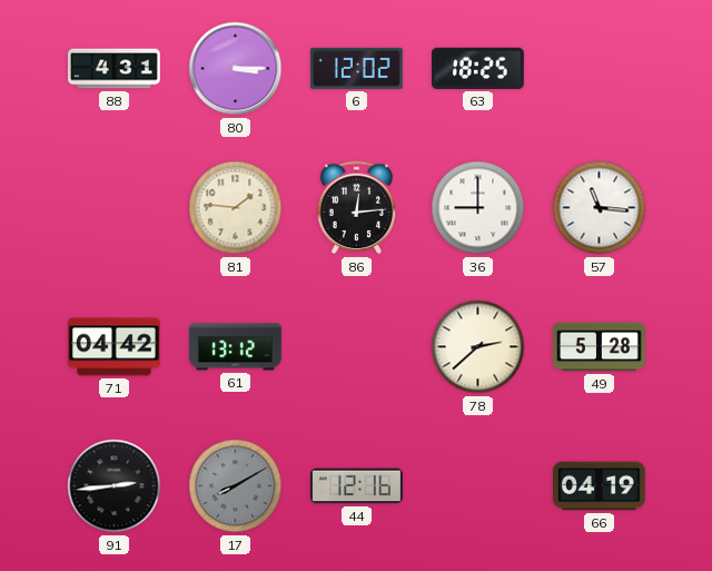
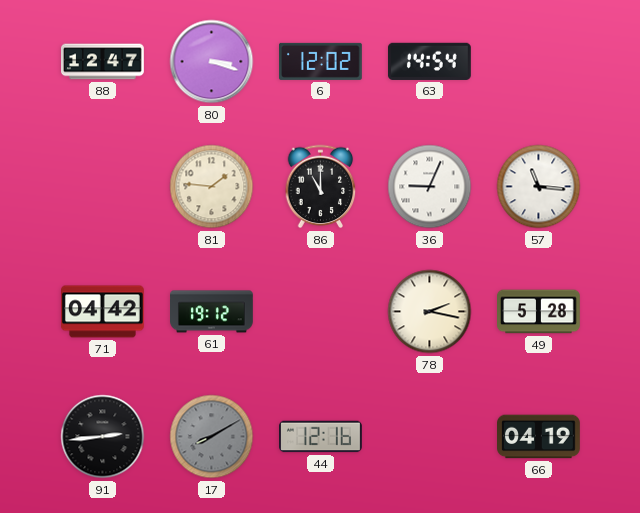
88: 4:31 -> 12:47 (103, 62)
80: 3:15 -> 3:18 (212, 62)
63: 18:25 -> 14:54 (429, 61)
86: 12:14 -> 11:00 (321, 187)
36: 9:00 -> 9:04 (430, 187)
61: 13:12 -> 19:12 (212, 312)
78: 2:38 -> 2:17 (430, 312)
